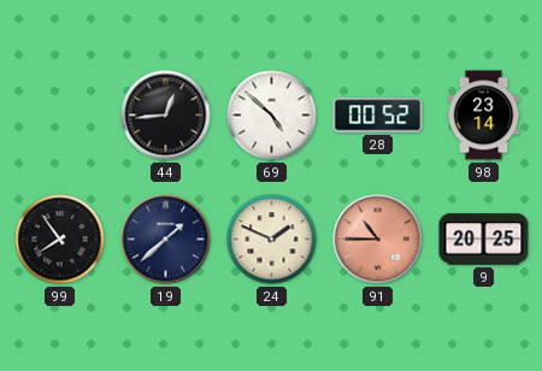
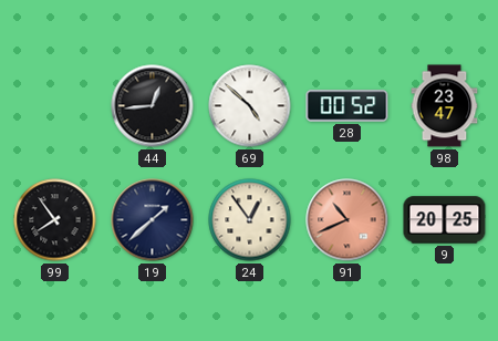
98: 23:14 -> 23:47 (445, 106)
24: 1:49 -> 12:54 (250, 220)
91: 10:45 -> 10:41 (347, 220)
